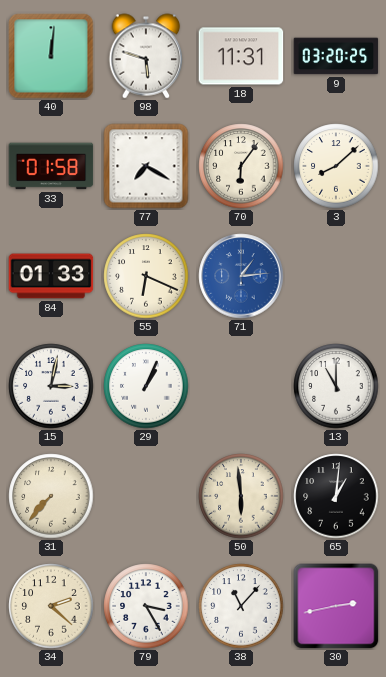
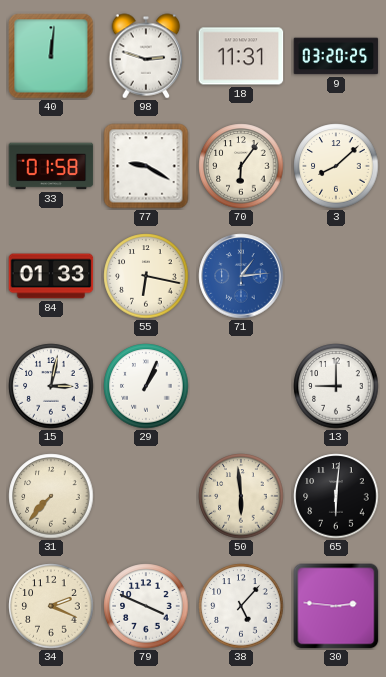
98: 5:48 -> 2:48 (146, 56)
77: 7:20 -> 9:20 (146, 166)
55: 6:19 -> 6:17 (146, 276)
13: 11:00 -> 9:00 (336, 386)
65: 1:01 -> 6:01 (336, 496)
34: 2:22 -> 2:19 (51, 606)
79: 3:25 -> 3:49 (146, 606)
38: 11:07 -> 5:07 (241, 606)
30: 2:43 -> 2:46 (336, 606)
